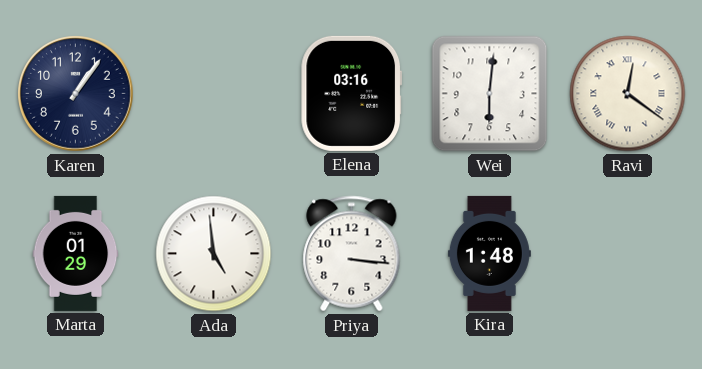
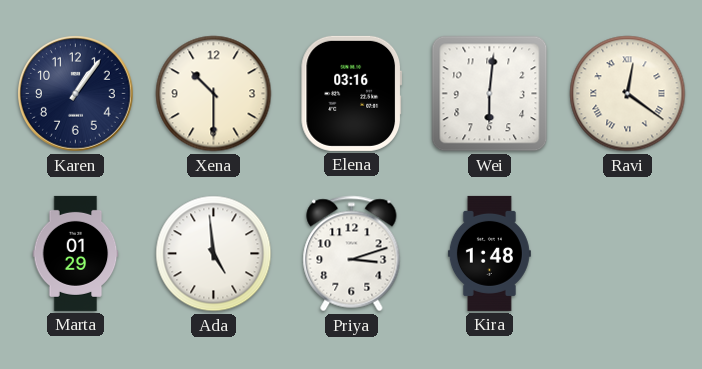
Xena: none -> 10:30 (214, 94)
Priya: 3:16 -> 3:12 (352, 254)
